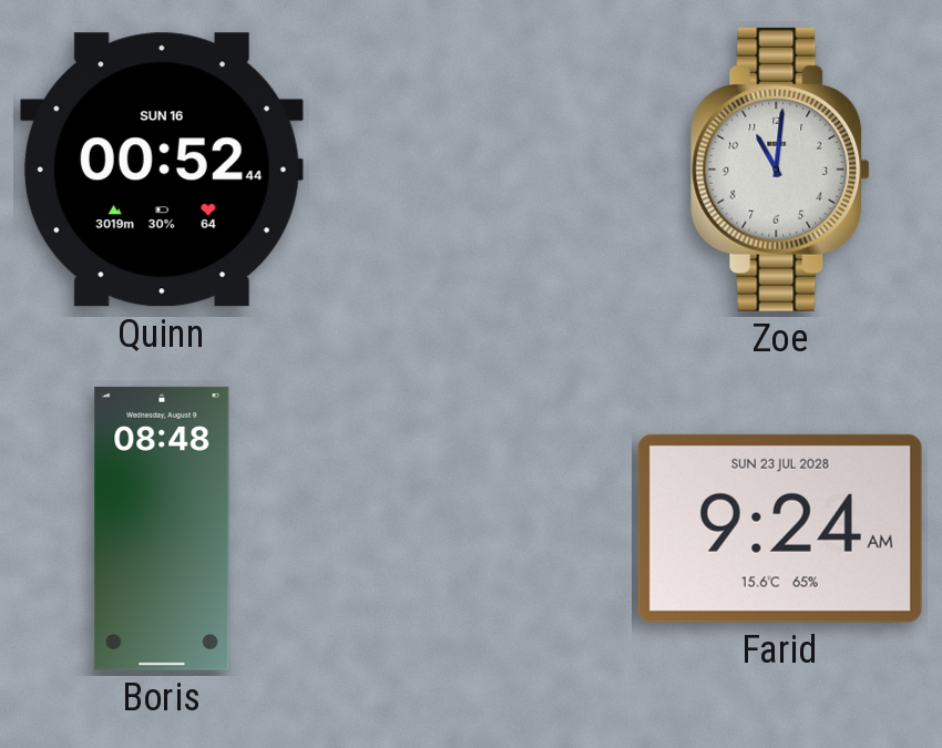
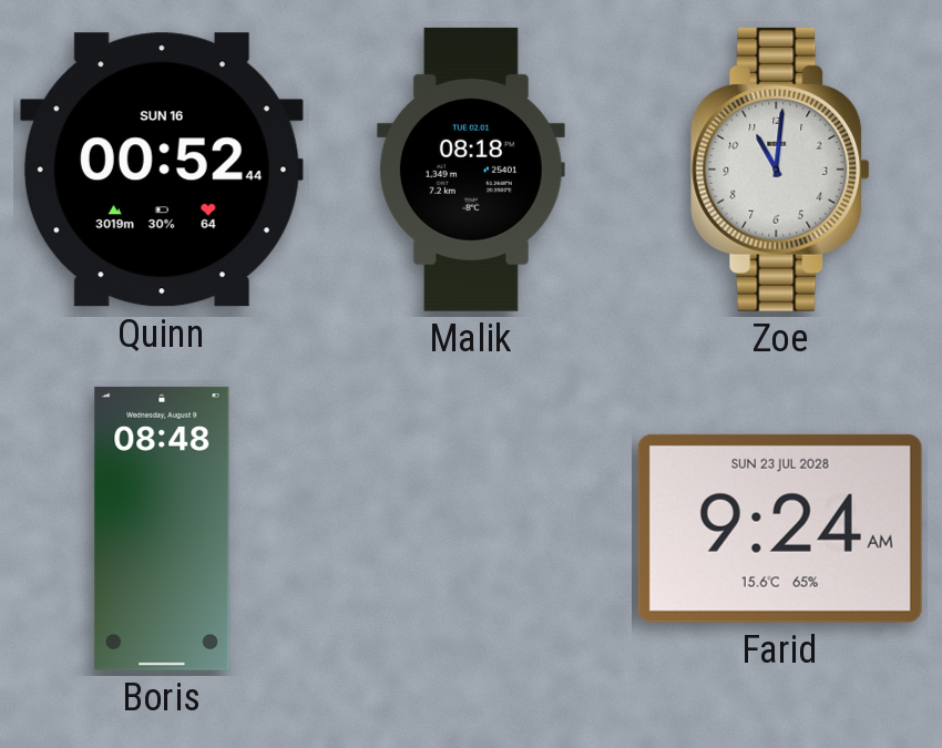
Malik: none -> 08:18 (471, 170)
